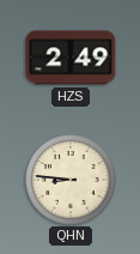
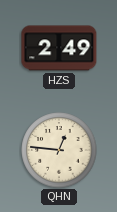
QHN: 8:46 -> 12:46 (59, 150)
